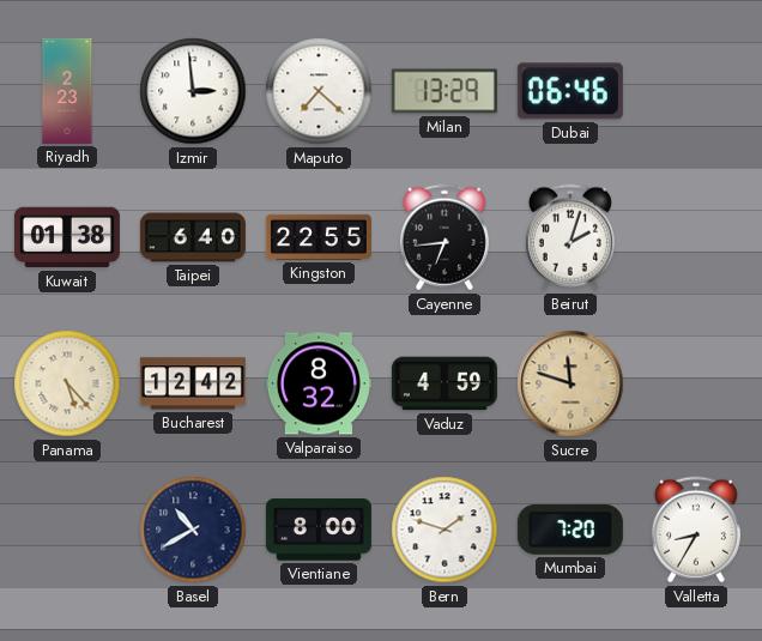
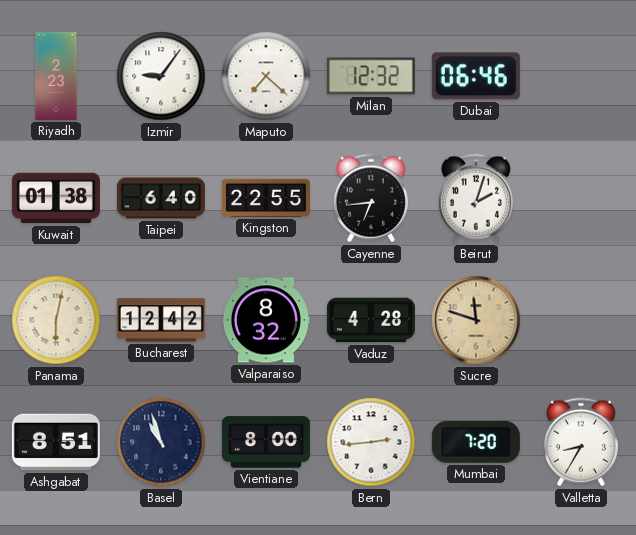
Izmir: 2:59 -> 9:06 (161, 76)
Milan: 13:29 -> 12:32 (371, 76)
Panama: 5:23 -> 6:02 (56, 320)
Vaduz: 4:59 -> 4:28 (371, 320)
Ashgabat: none -> 8:51 (56, 442)
Basel: 10:40 -> 10:57 (161, 442)
Bern: 1:48 -> 2:44 (371, 442)
